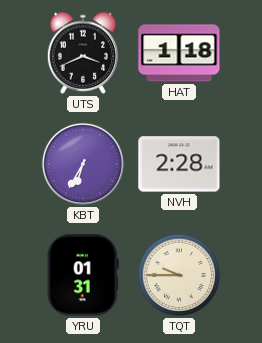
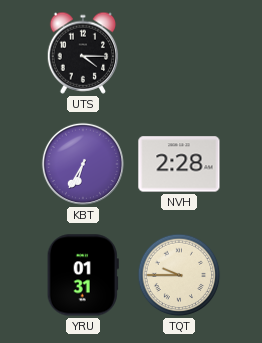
UTS: 3:41 -> 4:15 (83, 53)
HAT: 1:18 -> none (179, 53)
